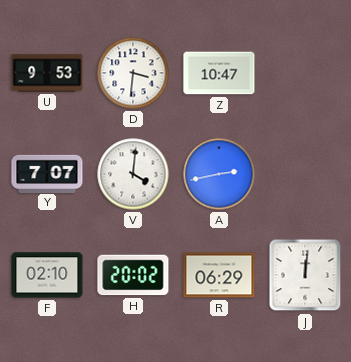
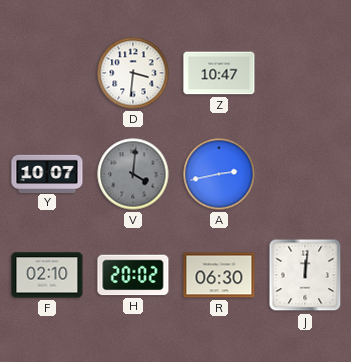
U: 9:53 -> none (47, 73)
Y: 7:07 -> 10:07 (47, 173)
V dial: white -> grey (133, 174)
R: 06:29 -> 06:30 (219, 275)
